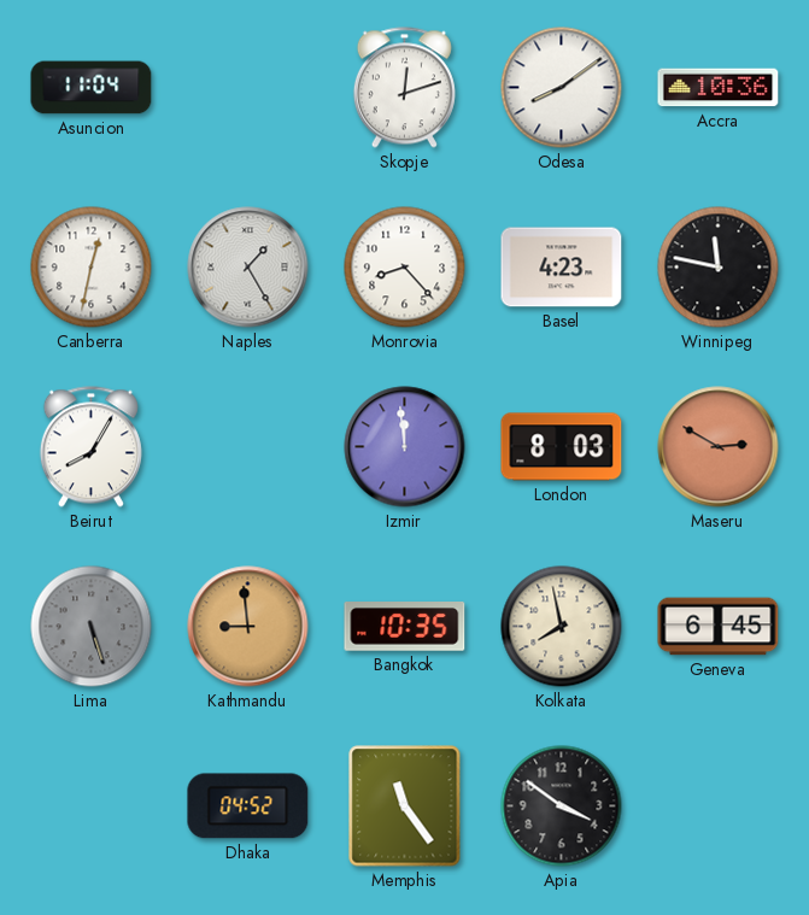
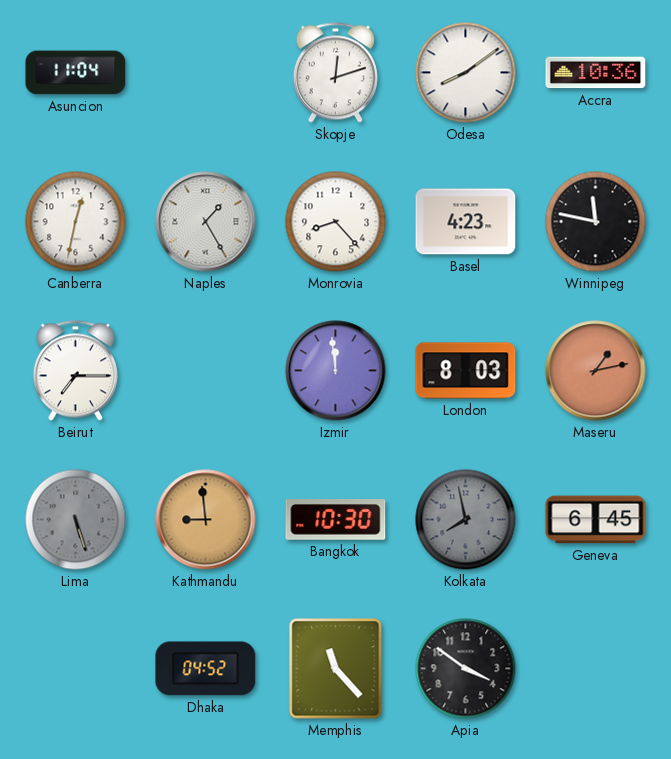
Beirut: 8:05 -> 7:15 (75, 371)
Maseru: 2:50 -> 1:13 (596, 371)
Bangkok: 10:35 -> 10:30 (336, 520)
Kolkata dial: cream -> grey (466, 520)
Memphis: 11:24 -> 11:23 (336, 669)
